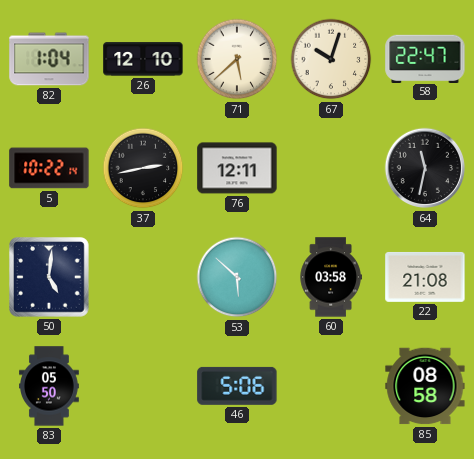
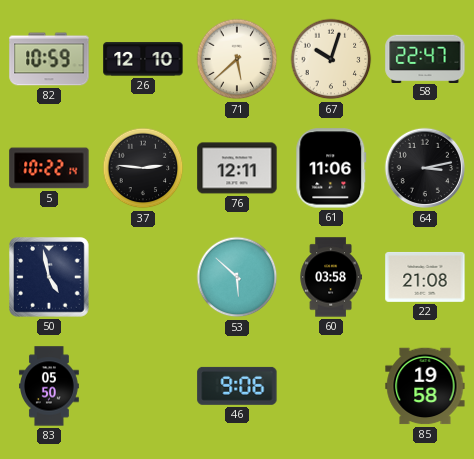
82: 1:04 -> 10:59 (49, 59)
37: 2:43 -> 2:46 (143, 168)
61: none -> 11:06 (331, 168)
64: 11:32 -> 3:13 (425, 168)
50: 5:01 -> 4:58 (49, 277)
46: 5:06 -> 9:06 (237, 386)
85: 08:58 -> 19:58 (425, 386)
